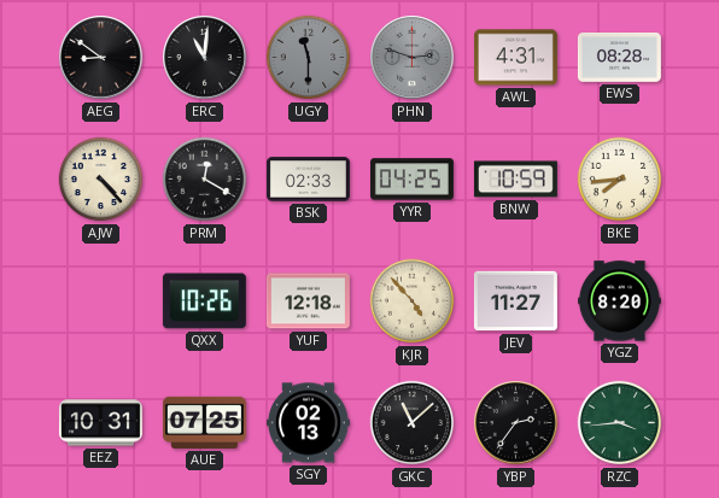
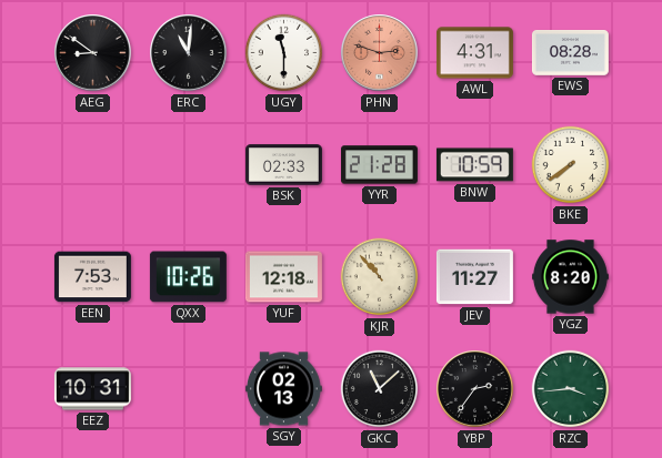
UGY dial: grey -> white (284, 53)
PHN dial: grey -> salmon (380, 53)
AJW: 4:23 -> none (101, 180)
PRM: 12:20 -> none (205, 180)
YYR: 04:25 -> 21:28 (379, 165)
BKE: 7:44 -> 7:39 (571, 165)
EEN: none -> 7:53 (92, 277)
KJR: 4:53 -> 10:53 (380, 277)
AUE: 07:25 -> none (204, 422)
